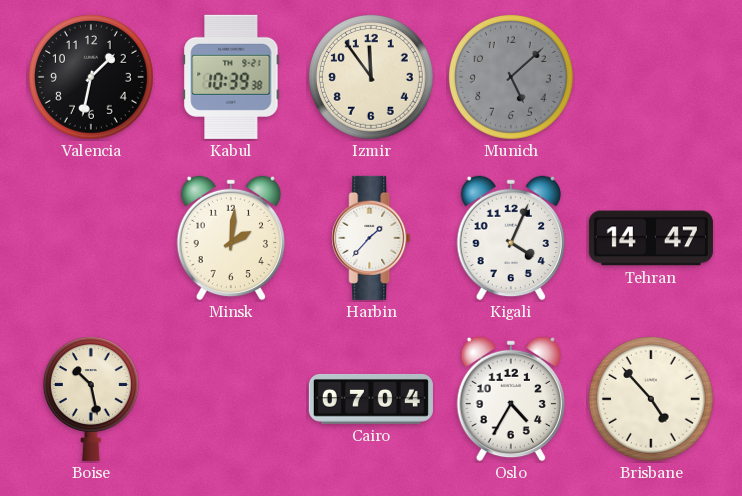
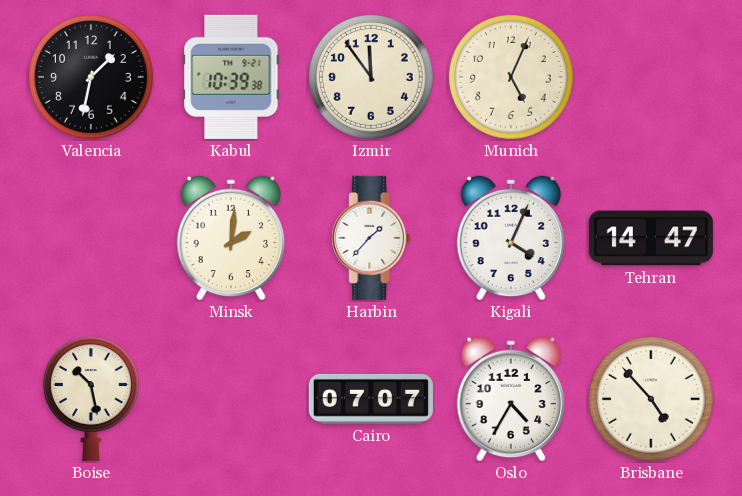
Munich: 5:08 -> 5:04 (511, 77)
Munich dial: grey -> cream (511, 77)
Cairo: 07:04 -> 07:07 (371, 399)
